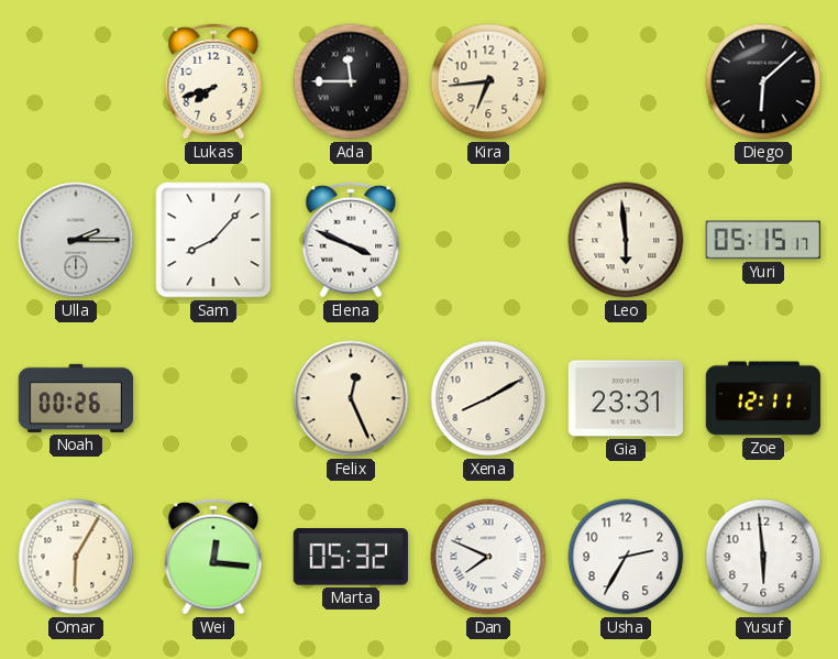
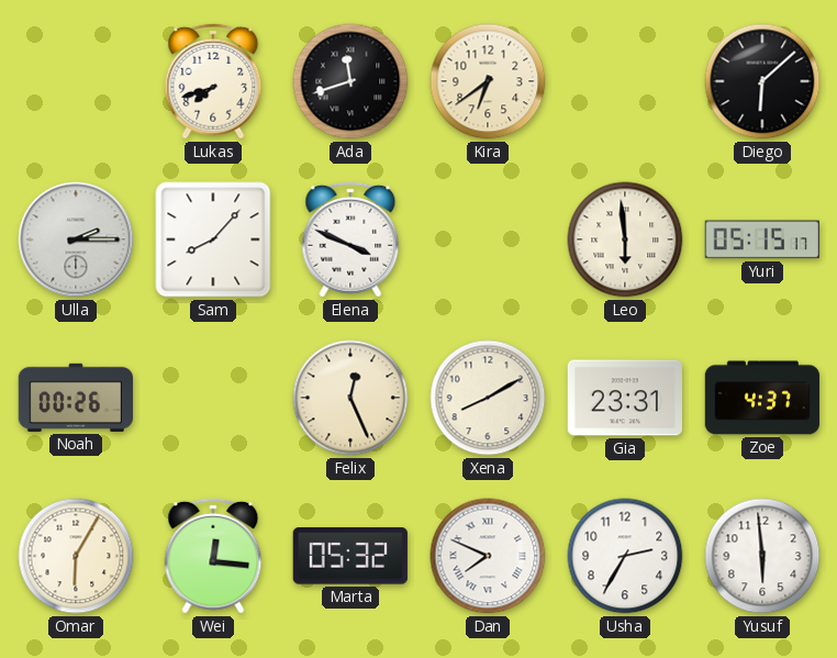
Ada: 11:45 -> 11:42 (350, 81)
Kira: 6:44 -> 6:39 (488, 81)
Zoe: 12:11 -> 4:37 (762, 398)
